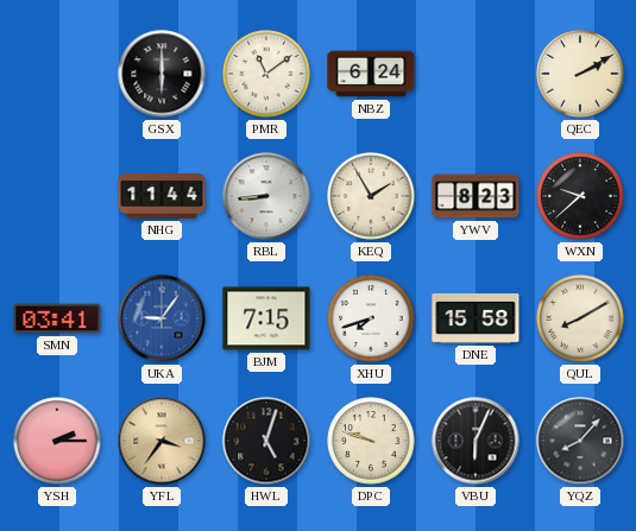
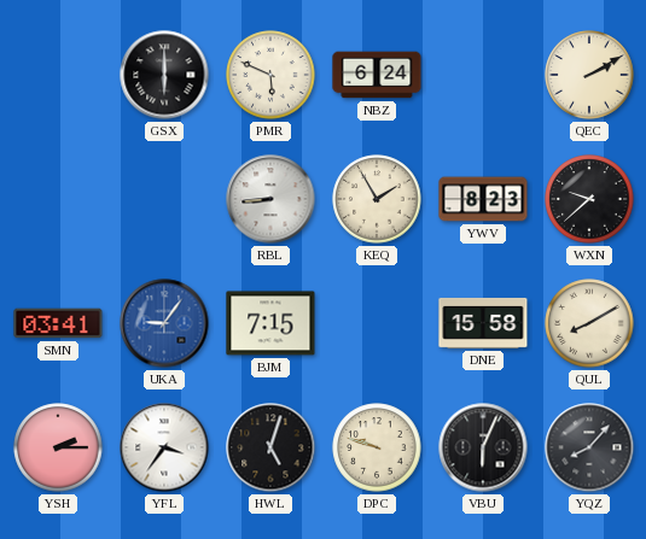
PMR: 11:09 -> 5:49 (270, 75)
NHG: 11:44 -> none (162, 197)
XHU: 7:42 -> none (371, 318)
YFL dial: champagne -> white (164, 447)
